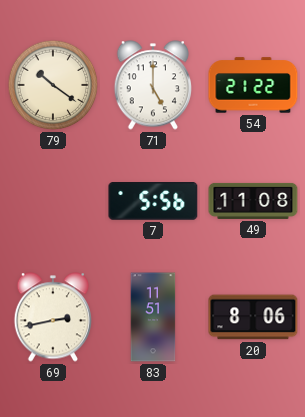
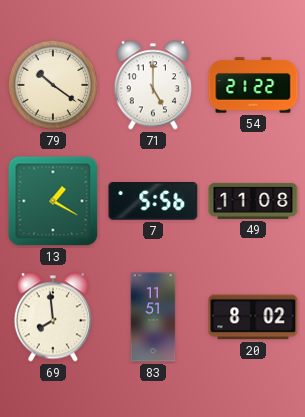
13: none -> 1:20 (53, 201)
69: 2:43 -> 7:59 (52, 317)
20: 8:06 -> 8:02 (253, 317)
